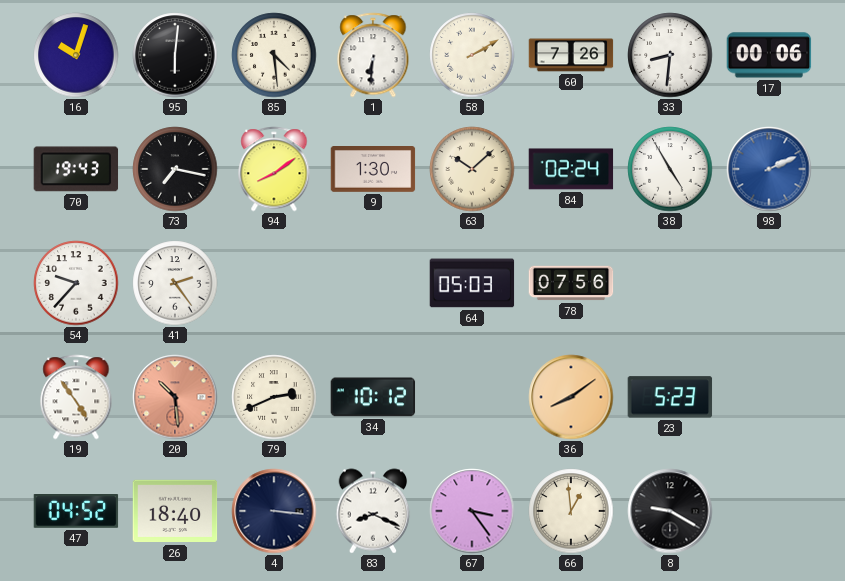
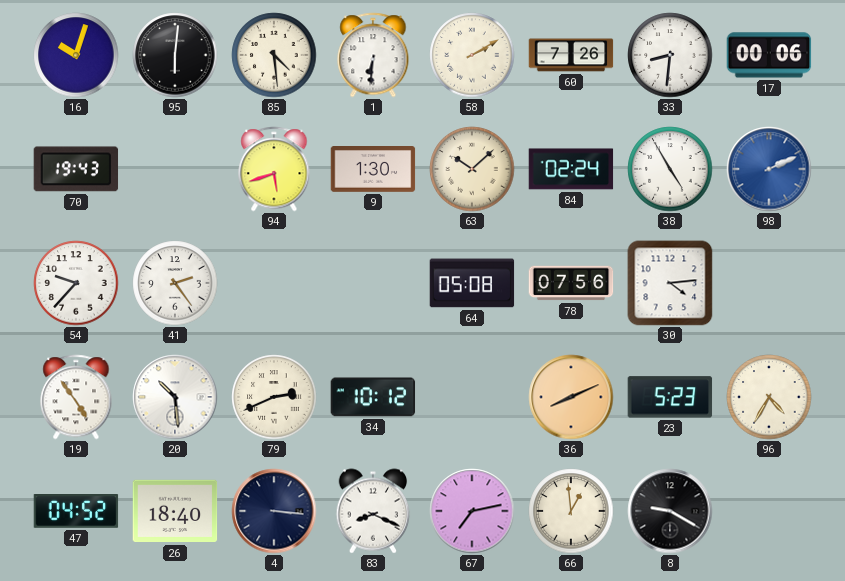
73: 7:17 -> none (175, 169)
94: 8:09 -> 5:42 (274, 169)
64: 05:03 -> 05:08 (472, 283)
30: none -> 4:14 (670, 283)
20 dial: salmon -> white (175, 397)
36: 8:09 -> 8:11 (571, 397)
96: none -> 4:35 (769, 397)
67: 3:24 -> 7:13 (472, 511)
